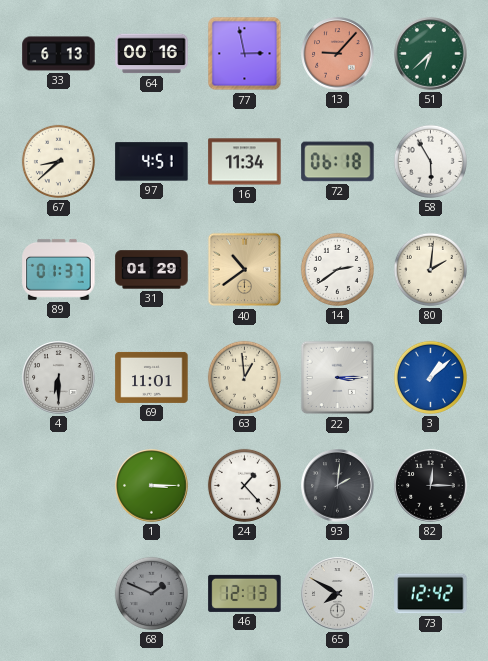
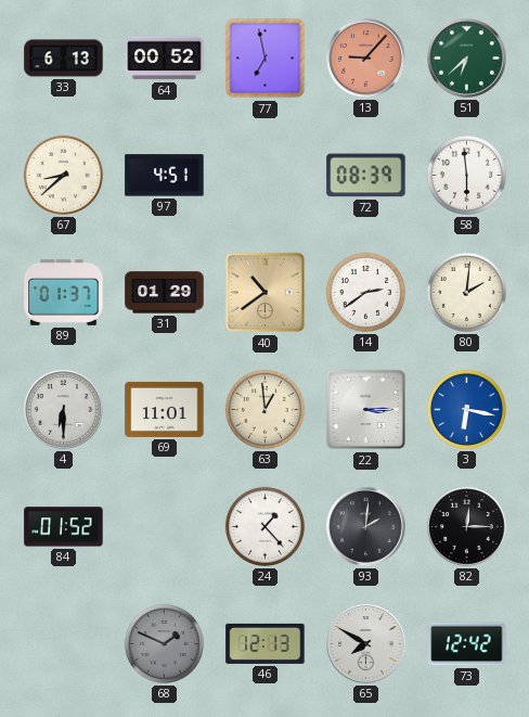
64: 00:16 -> 00:52 (165, 59)
77: 2:58 -> 6:58 (266, 59)
16: 11:34 -> none (245, 162)
72: 06:18 -> 08:39 (366, 176)
58: 5:55 -> 5:59 (466, 175)
3: 1:08 -> 6:17 (466, 409)
84: none -> 01:52 (64, 527)
1: 3:15 -> none (152, 486)
